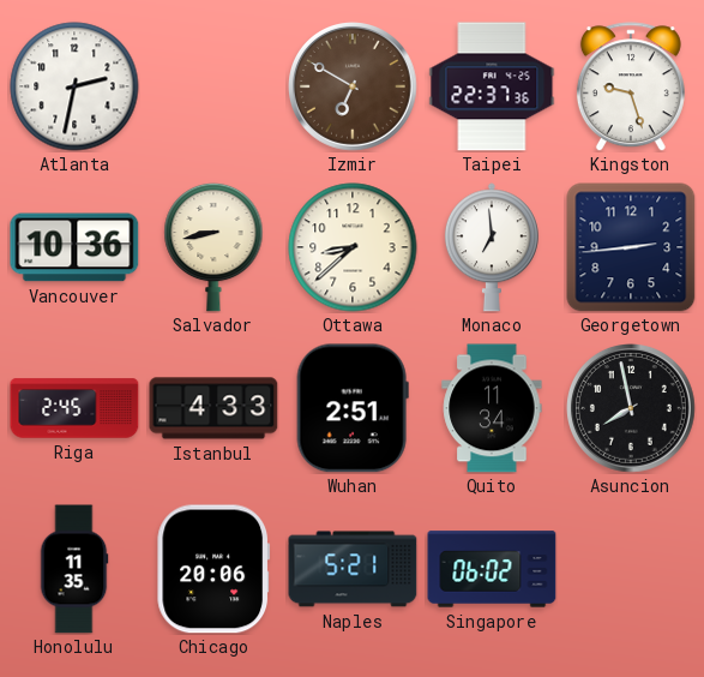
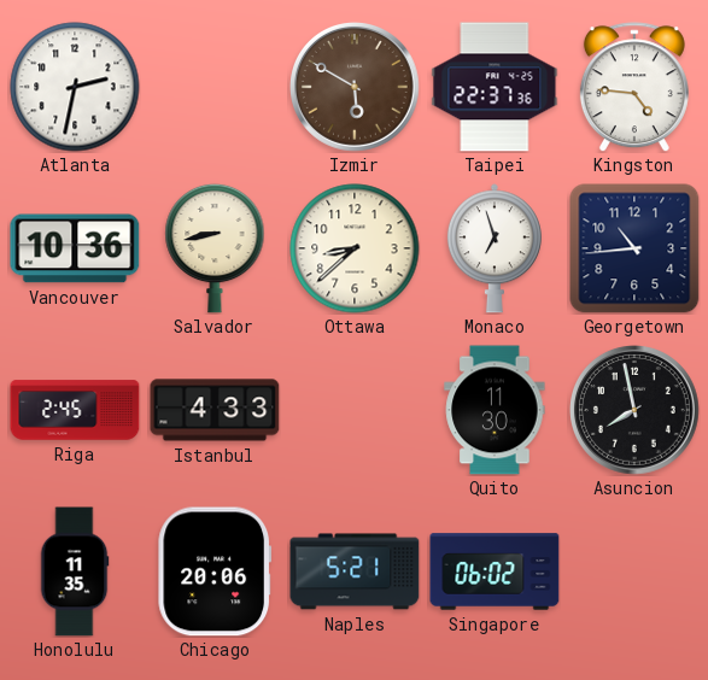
Izmir: 6:50 -> 5:50 (356, 88)
Kingston: 9:27 -> 4:46 (634, 87)
Monaco: 6:59 -> 6:57 (495, 248)
Georgetown: 2:44 -> 10:44 (634, 248)
Wuhan: 2:51 -> none (353, 408)
Quito: 11:34 -> 11:30 (495, 410)
